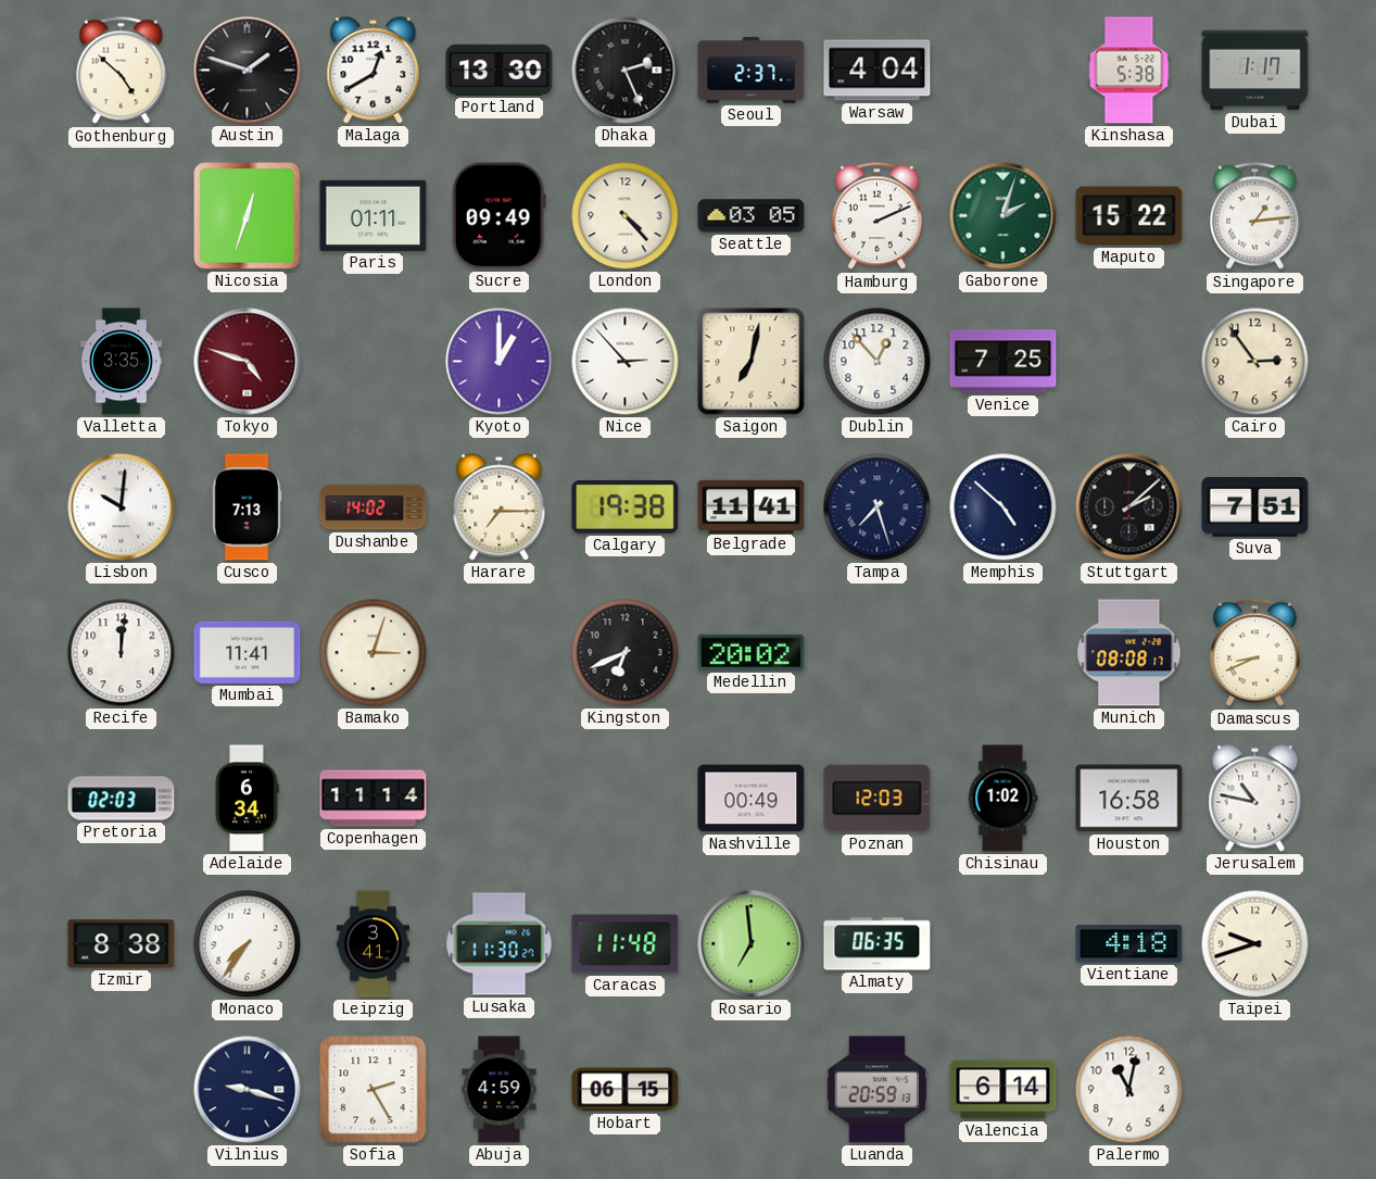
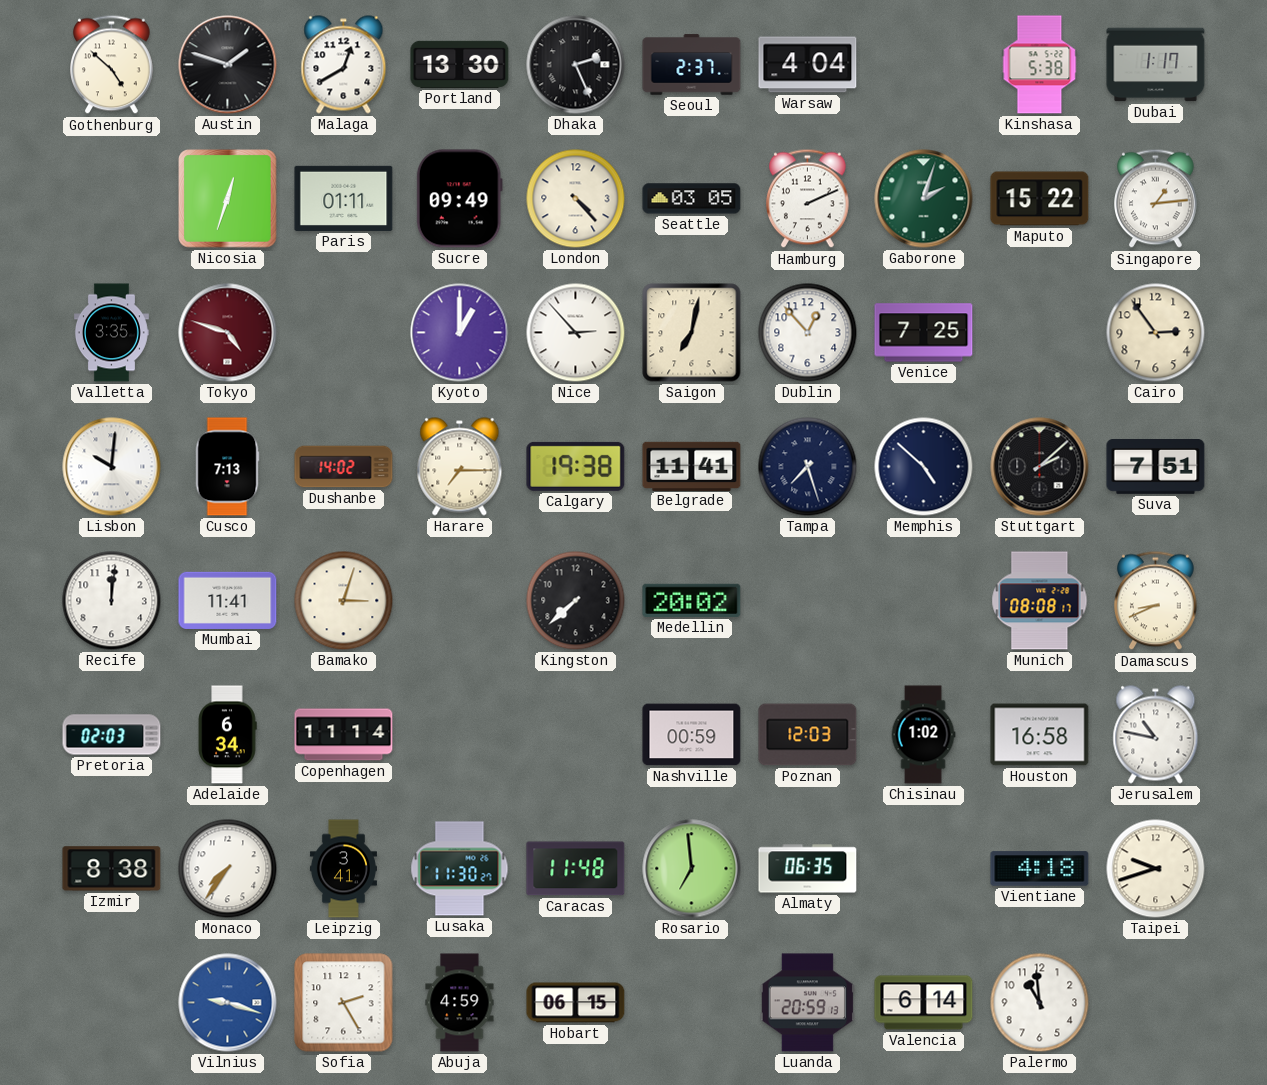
Kingston: 6:41 -> 7:38 (576, 601)
Nashville: 00:49 -> 00:59 (692, 735)
Vilnius dial: navy -> blue (228, 1003)
Palermo: 11:02 -> 10:59 (1040, 1003)
